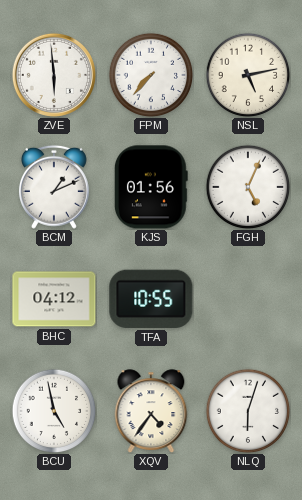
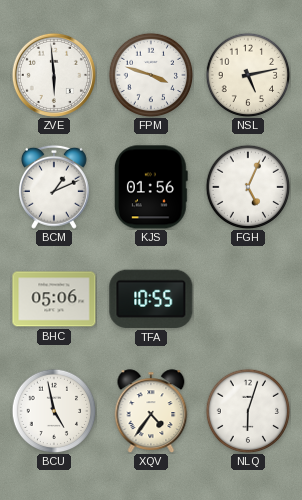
FPM: 7:37 -> 3:48 (151, 75)
BHC: 04:12 -> 05:06 (54, 299)
